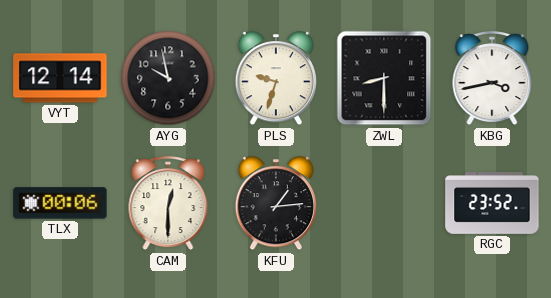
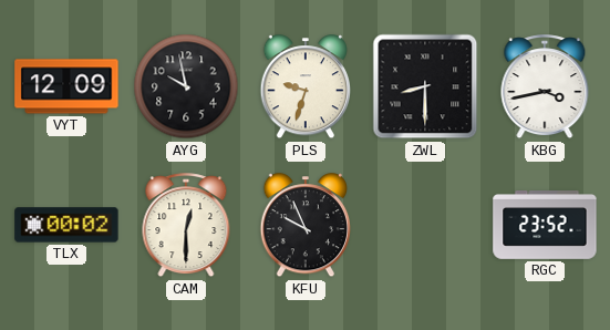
VYT: 12:14 -> 12:09 (66, 86)
TLX: 00:06 -> 00:02 (66, 225)
KFU: 1:14 -> 9:56 (304, 226)
